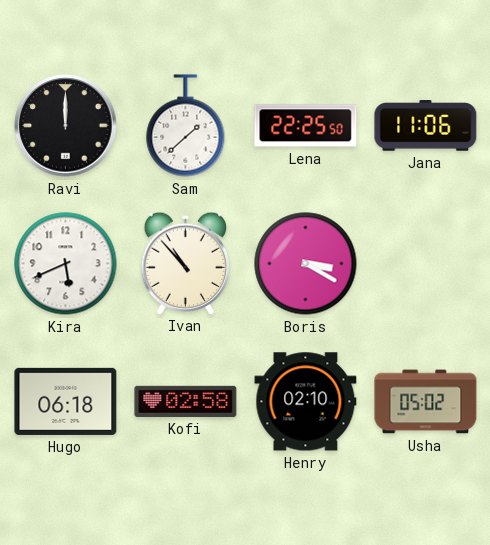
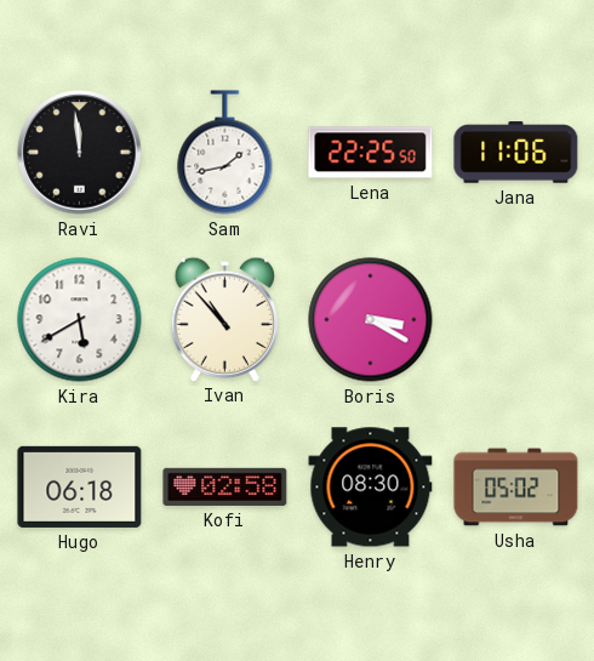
Ravi: 12:00 -> 11:59 (80, 153)
Sam: 1:38 -> 1:43 (225, 153)
Kira: 5:41 -> 5:40 (80, 320)
Henry: 02:10 -> 08:30 (371, 488)
